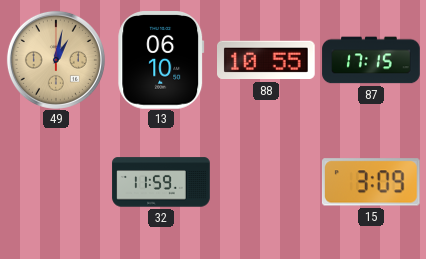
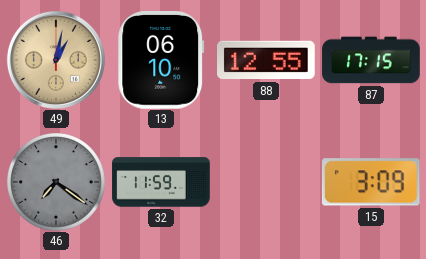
88: 10:55 -> 12:55 (267, 60)
46: none -> 7:21 (57, 183)
